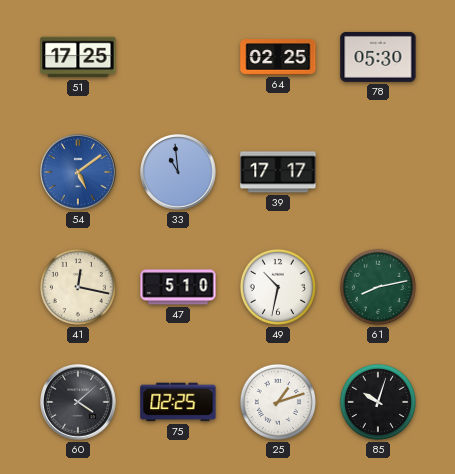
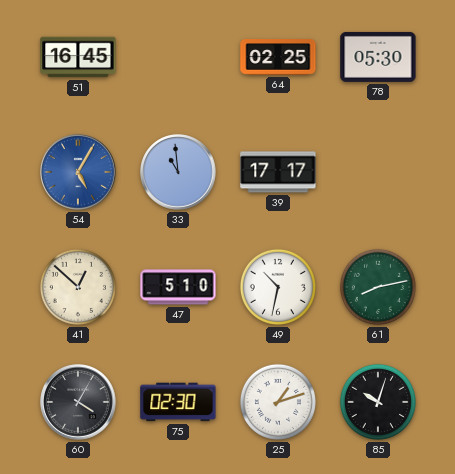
51: 17:25 -> 16:45 (78, 57)
54: 5:09 -> 5:05 (78, 172)
41: 12:17 -> 12:52 (78, 287)
60: 4:08 -> 4:05 (78, 402)
75: 02:25 -> 02:30 (178, 402)
